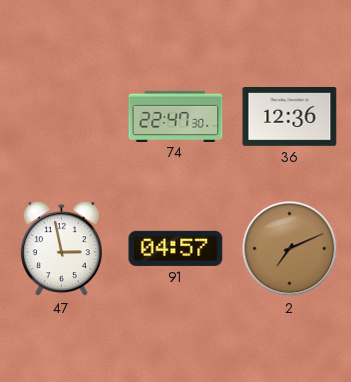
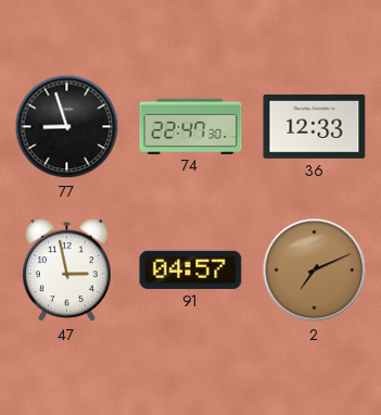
77: none -> 8:57 (67, 127)
36: 12:36 -> 12:33 (315, 127)
